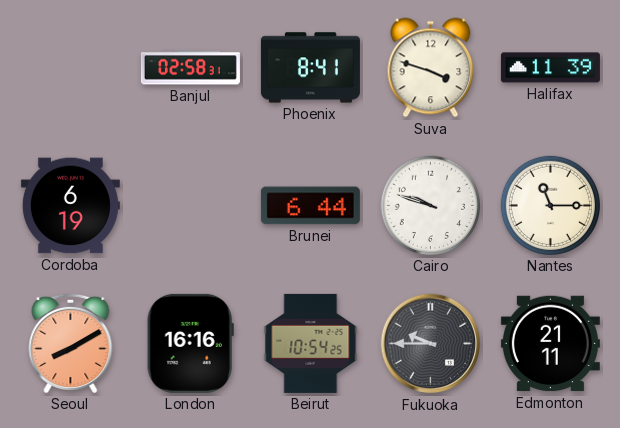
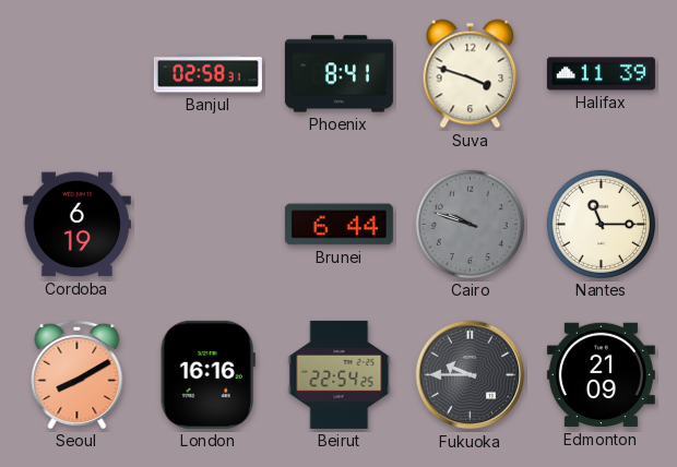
Cairo dial: white -> grey (470, 224)
Beirut: 10:54 -> 22:54 (340, 374)
Edmonton: 21:11 -> 21:09 (601, 375)
